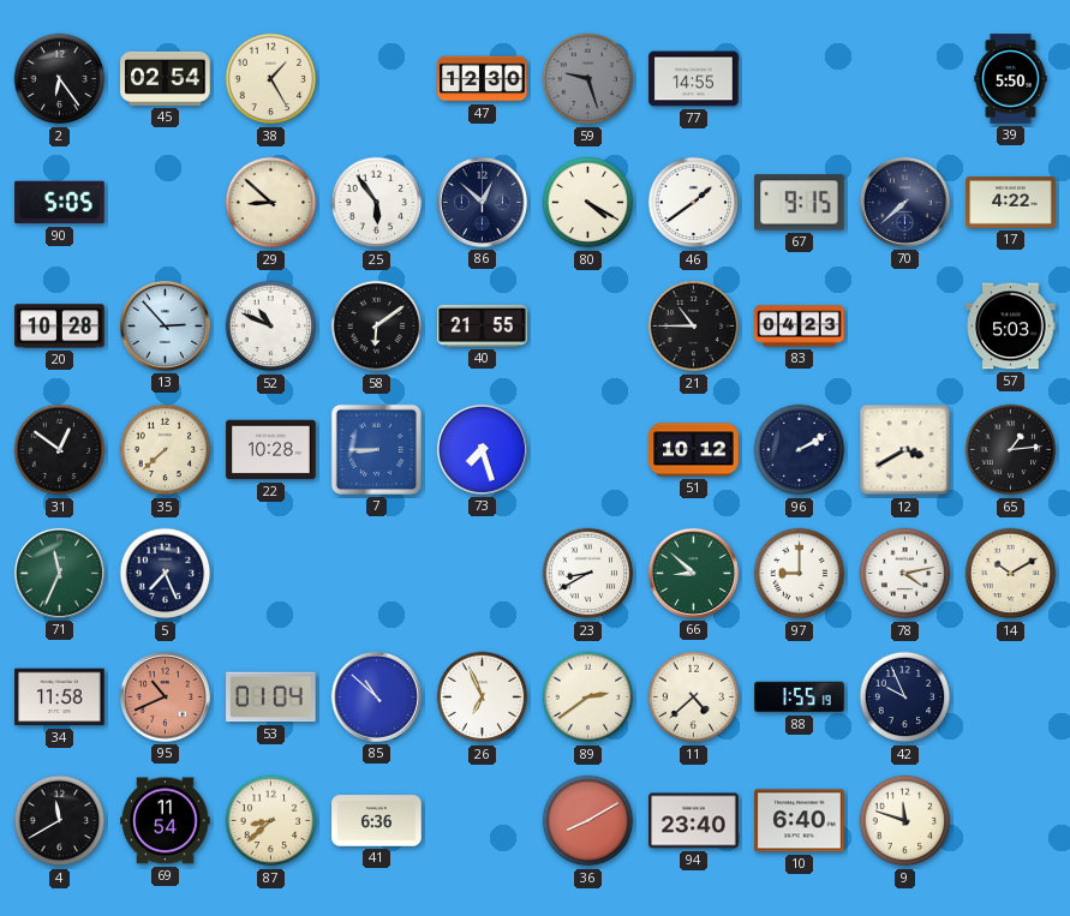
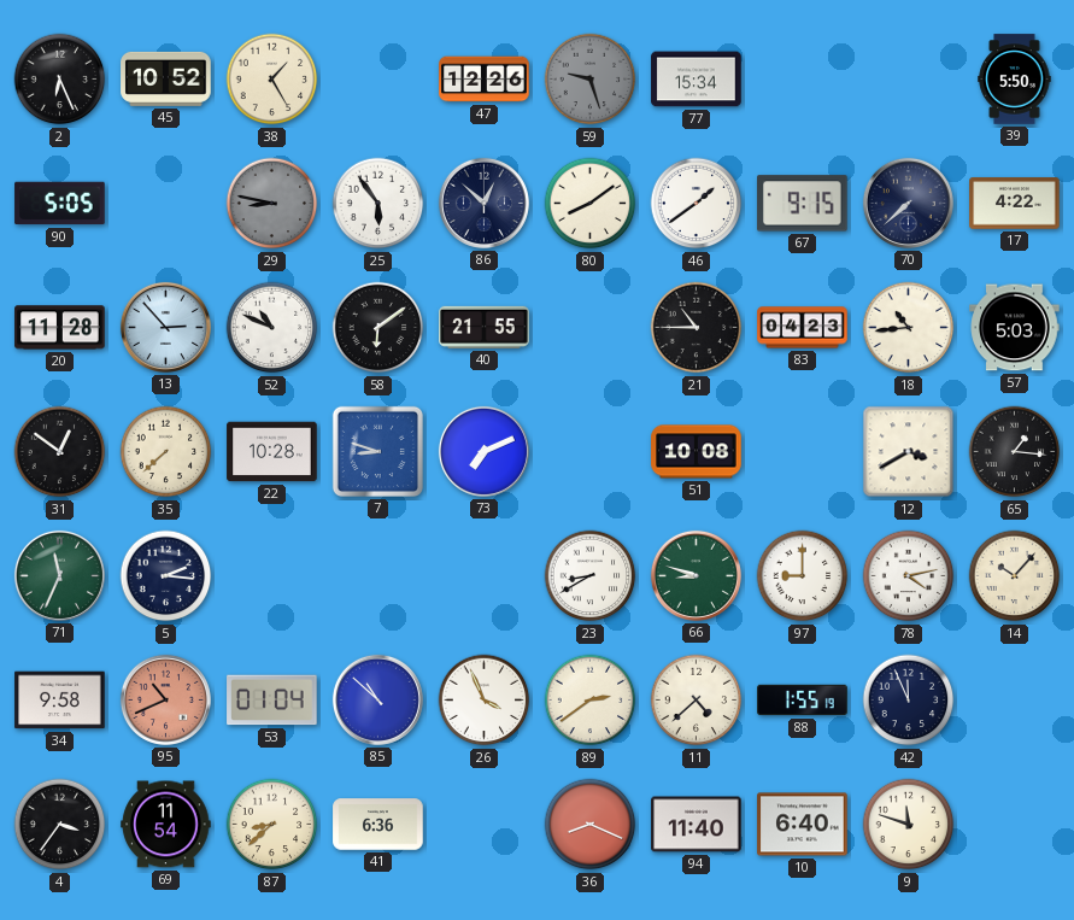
2: 6:24 -> 6:26 (60, 80)
45: 02:54 -> 10:52 (166, 78)
47: 12:30 -> 12:26 (485, 80)
77: 14:55 -> 15:34 (697, 80)
29: 8:52 -> 8:47 (272, 204)
29 dial: cream -> grey (272, 204)
80: 4:20 -> 8:09 (591, 204)
20: 10:28 -> 11:28 (60, 328)
18: none -> 10:44 (909, 328)
7: 8:45 -> 8:48 (377, 451)
73: 7:27 -> 7:11 (483, 451)
51: 10:12 -> 10:08 (697, 452)
96: 2:10 -> none (800, 450)
65: 1:14 -> 1:16 (1015, 452)
5: 7:26 -> 2:16 (166, 576)
66: 8:52 -> 8:48 (696, 575)
14: 10:10 -> 10:07 (1015, 576)
34: 11:58 -> 9:58 (60, 701)
26: 6:56 -> 3:56 (485, 701)
42: 9:56 -> 11:56 (909, 701)
4: 11:40 -> 3:36 (60, 825)
36: 8:10 -> 8:19 (591, 825)
94: 23:40 -> 11:40 (697, 825)
